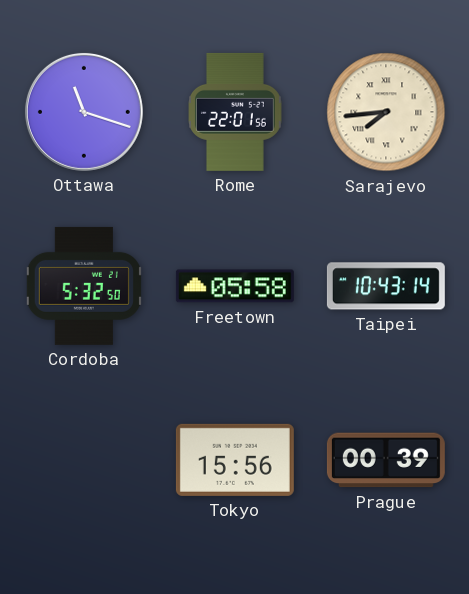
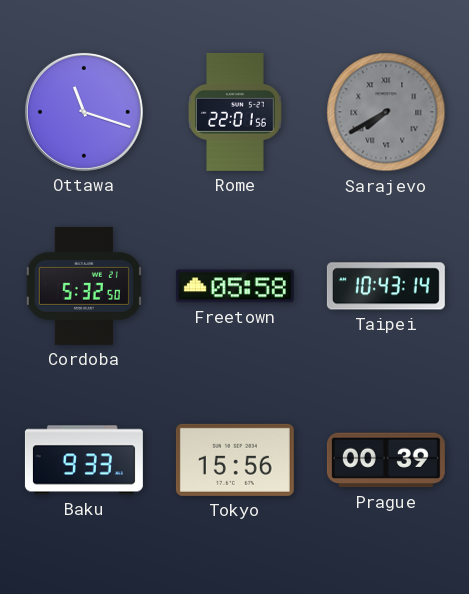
Sarajevo: 7:44 -> 7:40 (386, 112)
Sarajevo dial: cream -> grey (386, 112)
Baku: none -> 9:33 (84, 460)
